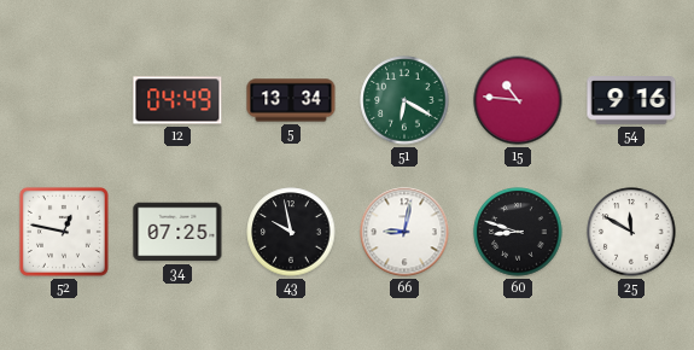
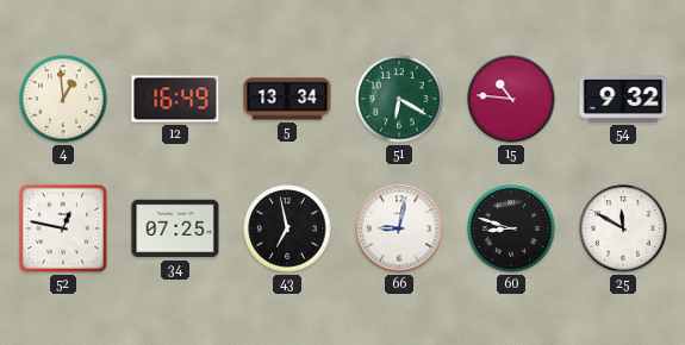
4: none -> 12:59 (63, 99)
12: 04:49 -> 16:49 (175, 99)
54: 9:16 -> 9:32 (623, 99)
43: 9:58 -> 6:58 (287, 228)
